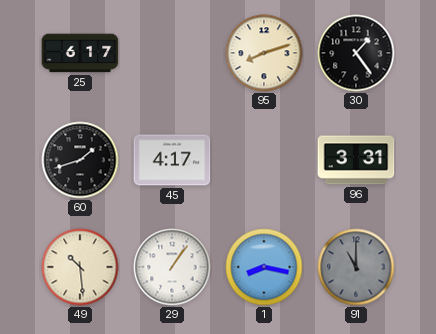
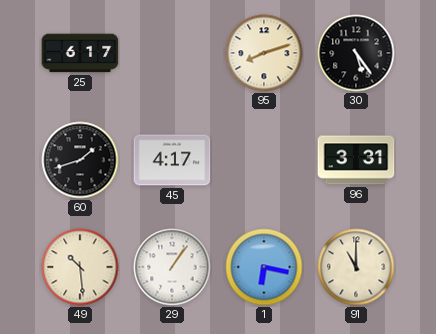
30: 1:24 -> 5:24 (356, 53)
1: 8:17 -> 6:17 (264, 267)
91 dial: grey -> cream (356, 267)
